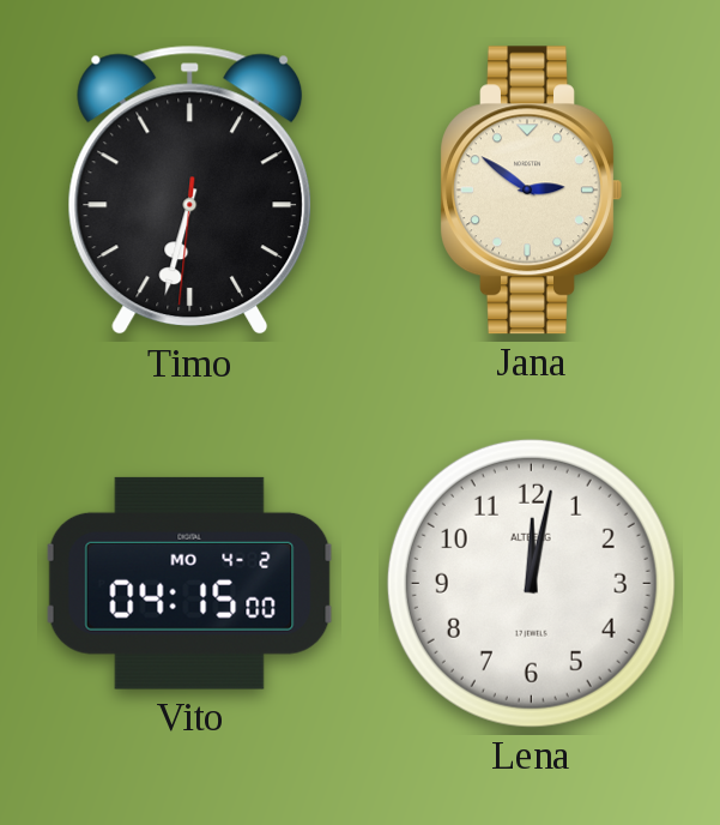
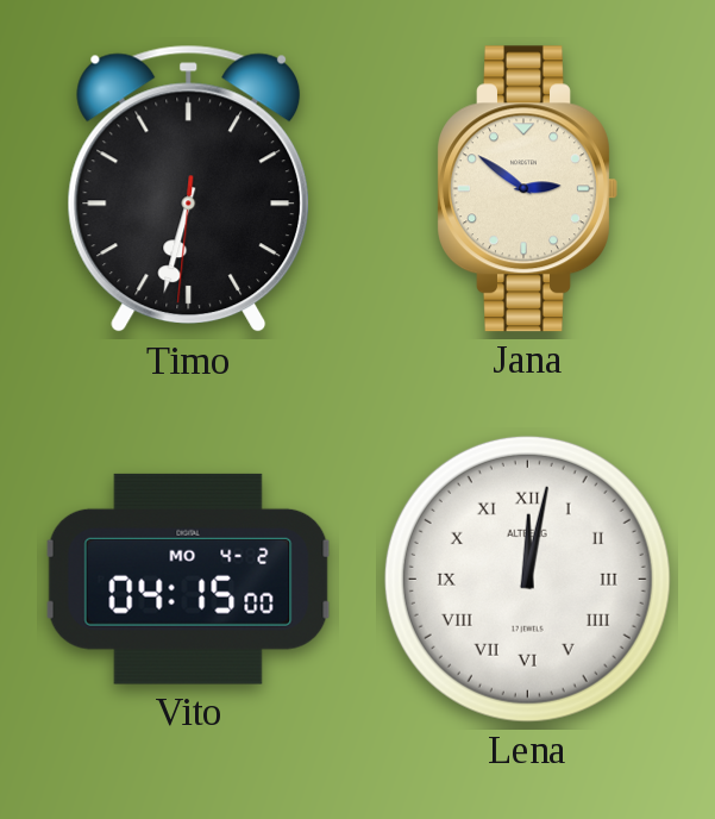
Lena numerals: Arabic -> Roman (527, 579)
